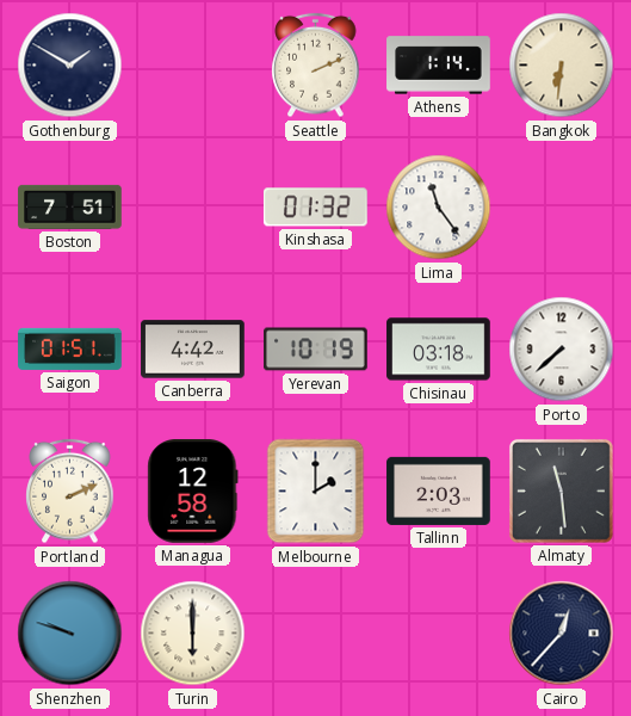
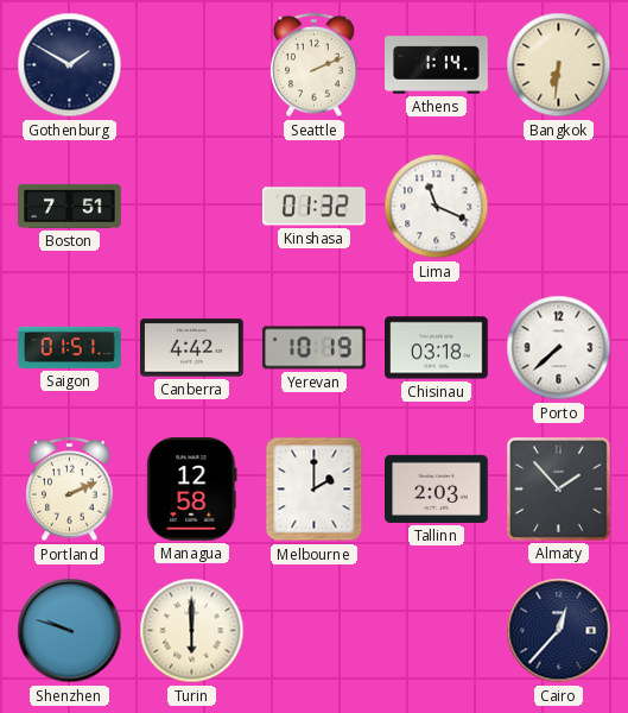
Lima: 11:24 -> 11:19 (437, 207)
Almaty: 11:29 -> 1:53 (558, 488)
